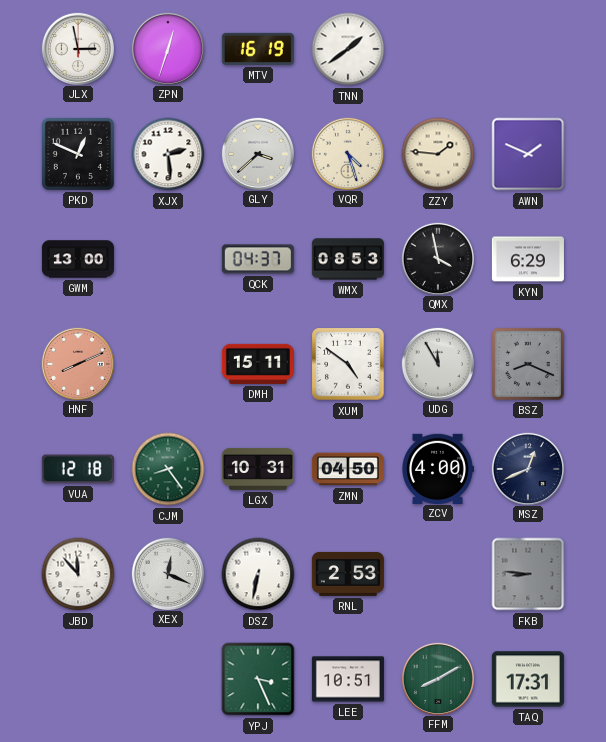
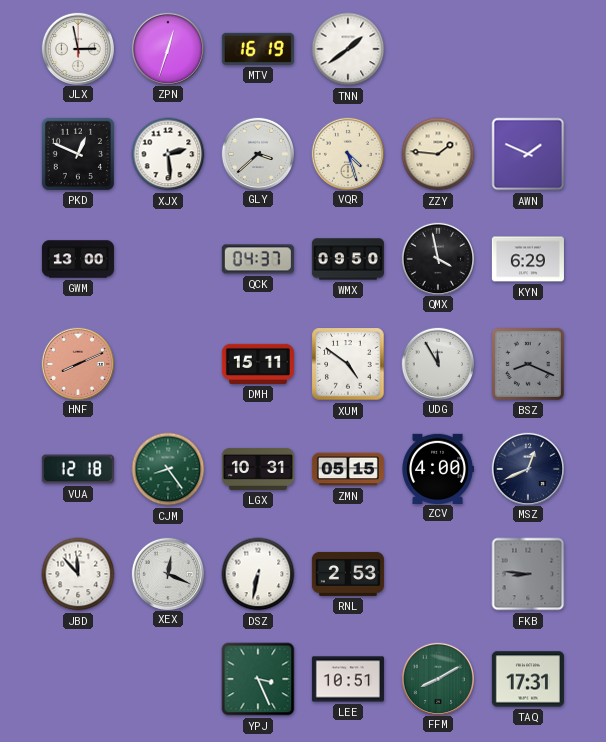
WMX: 08:53 -> 09:50 (348, 259)
ZMN: 04:50 -> 05:15 (348, 469)
